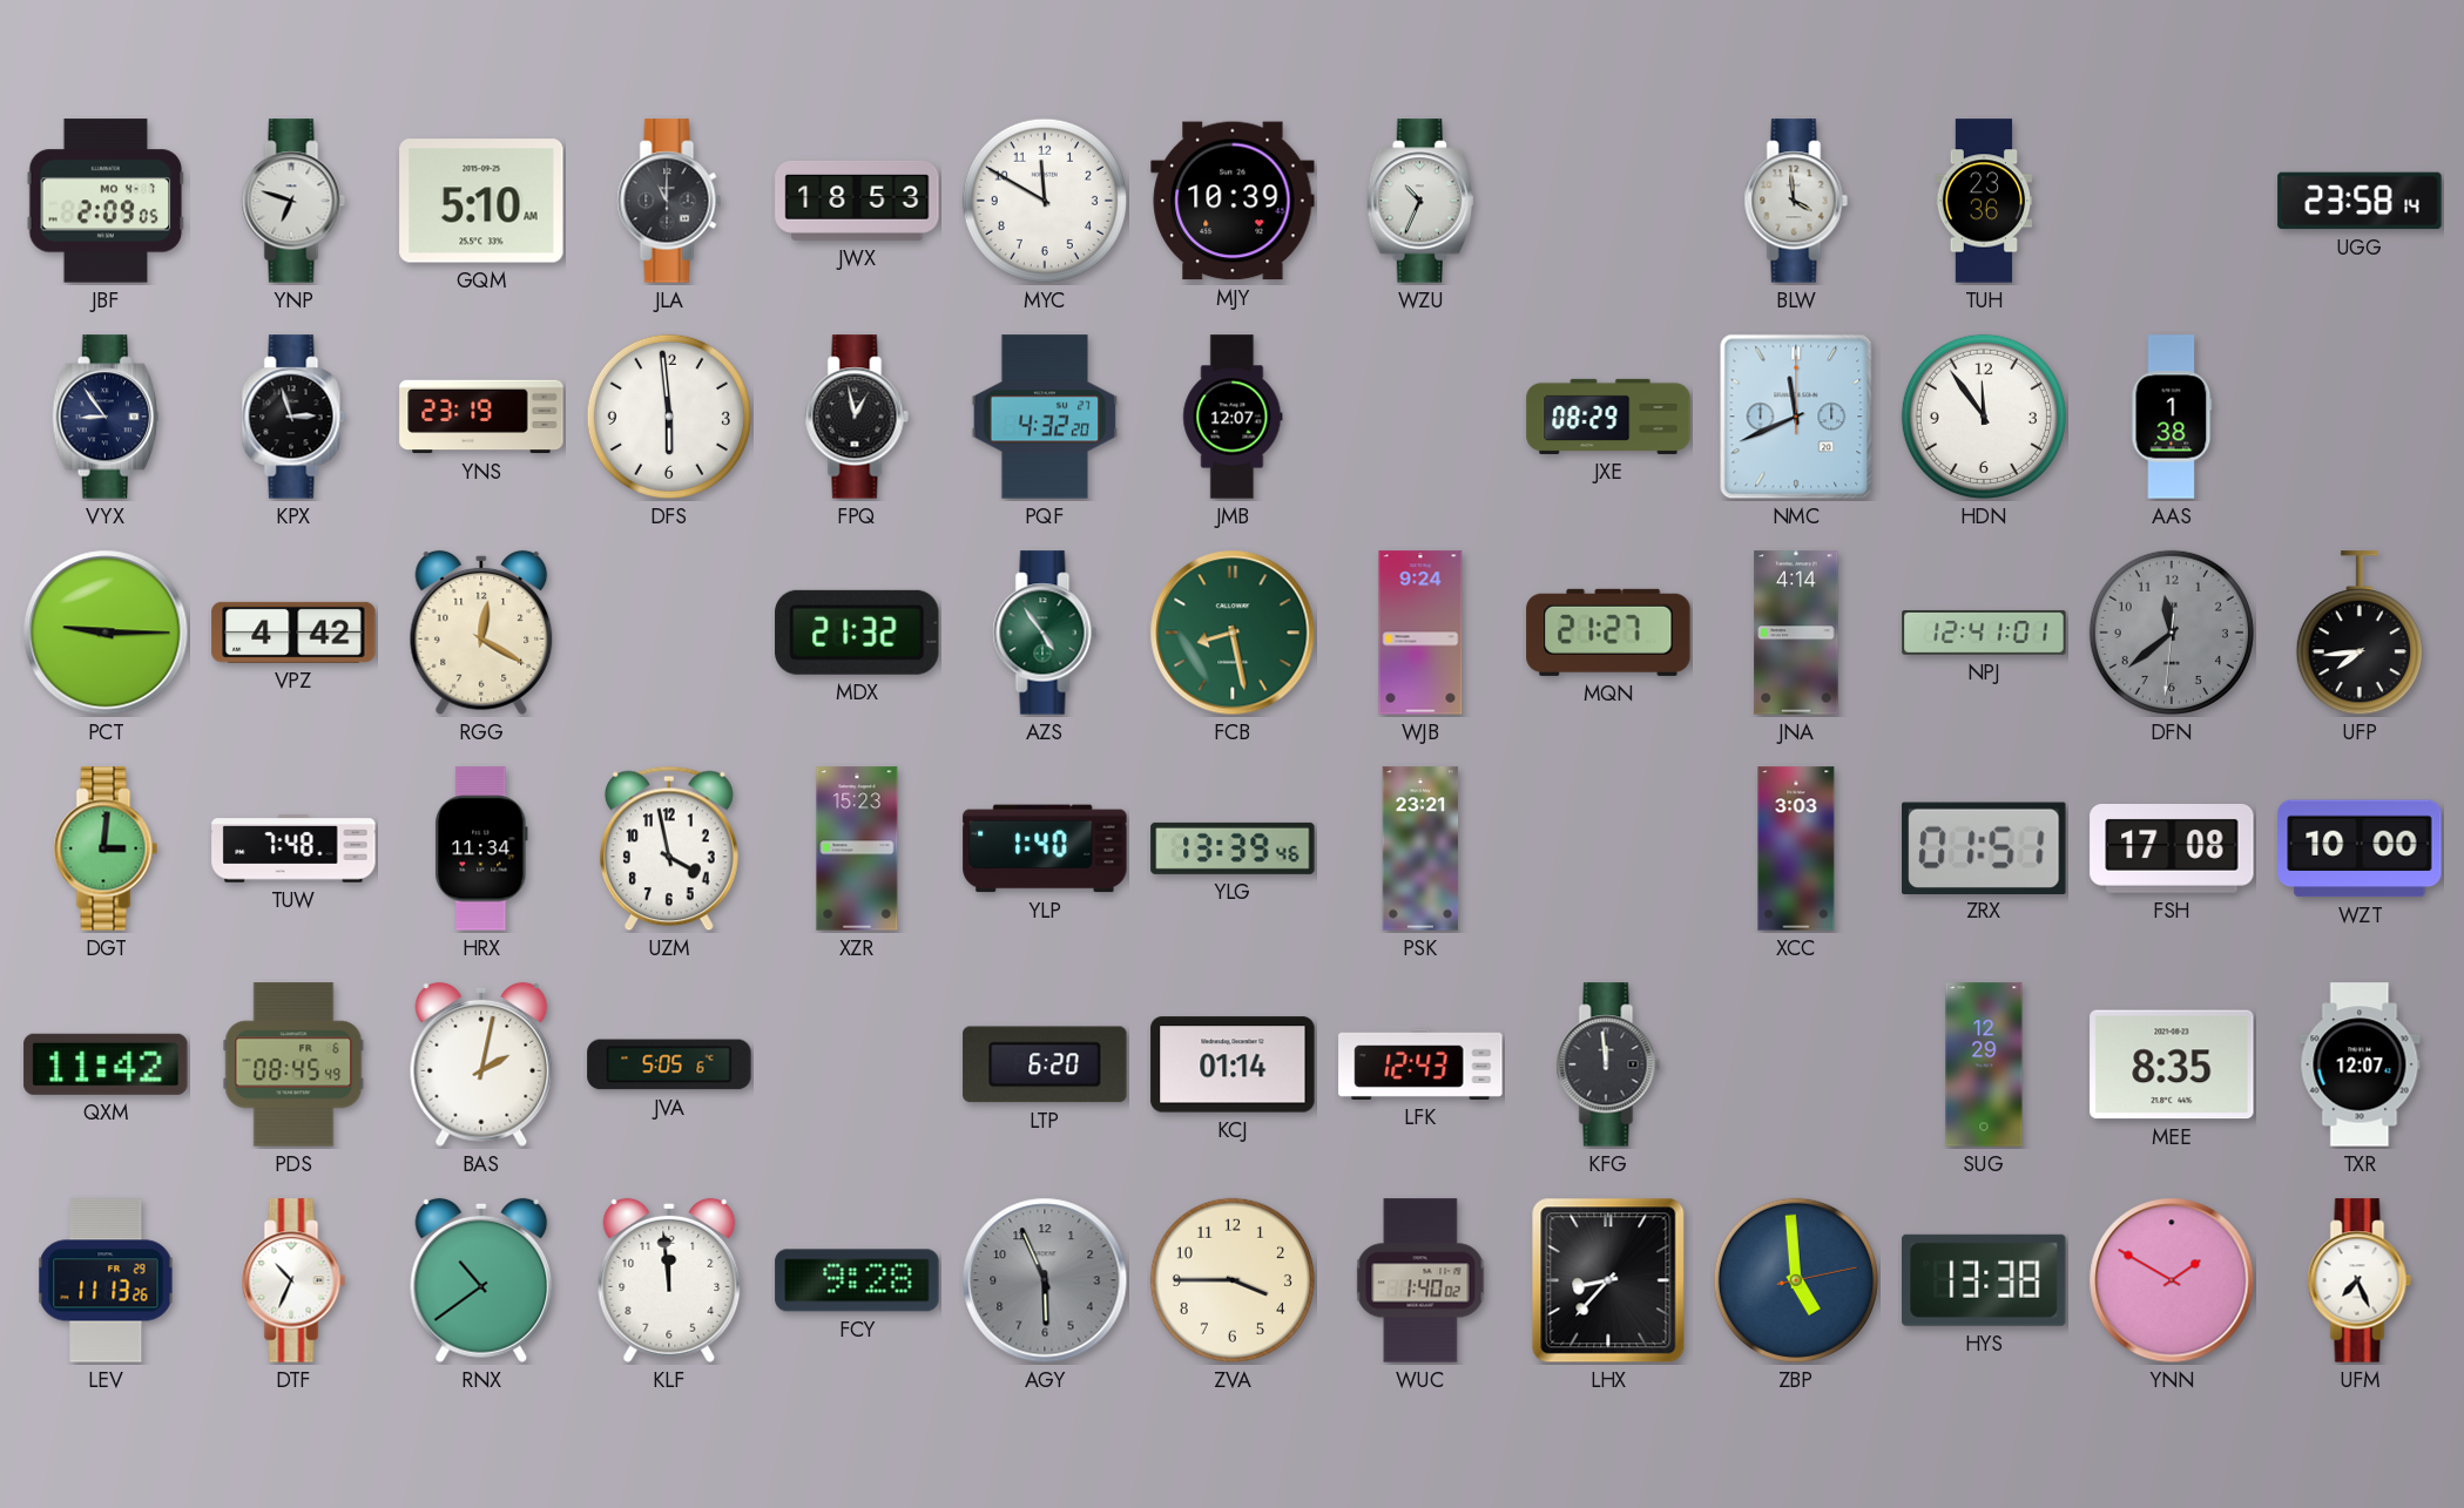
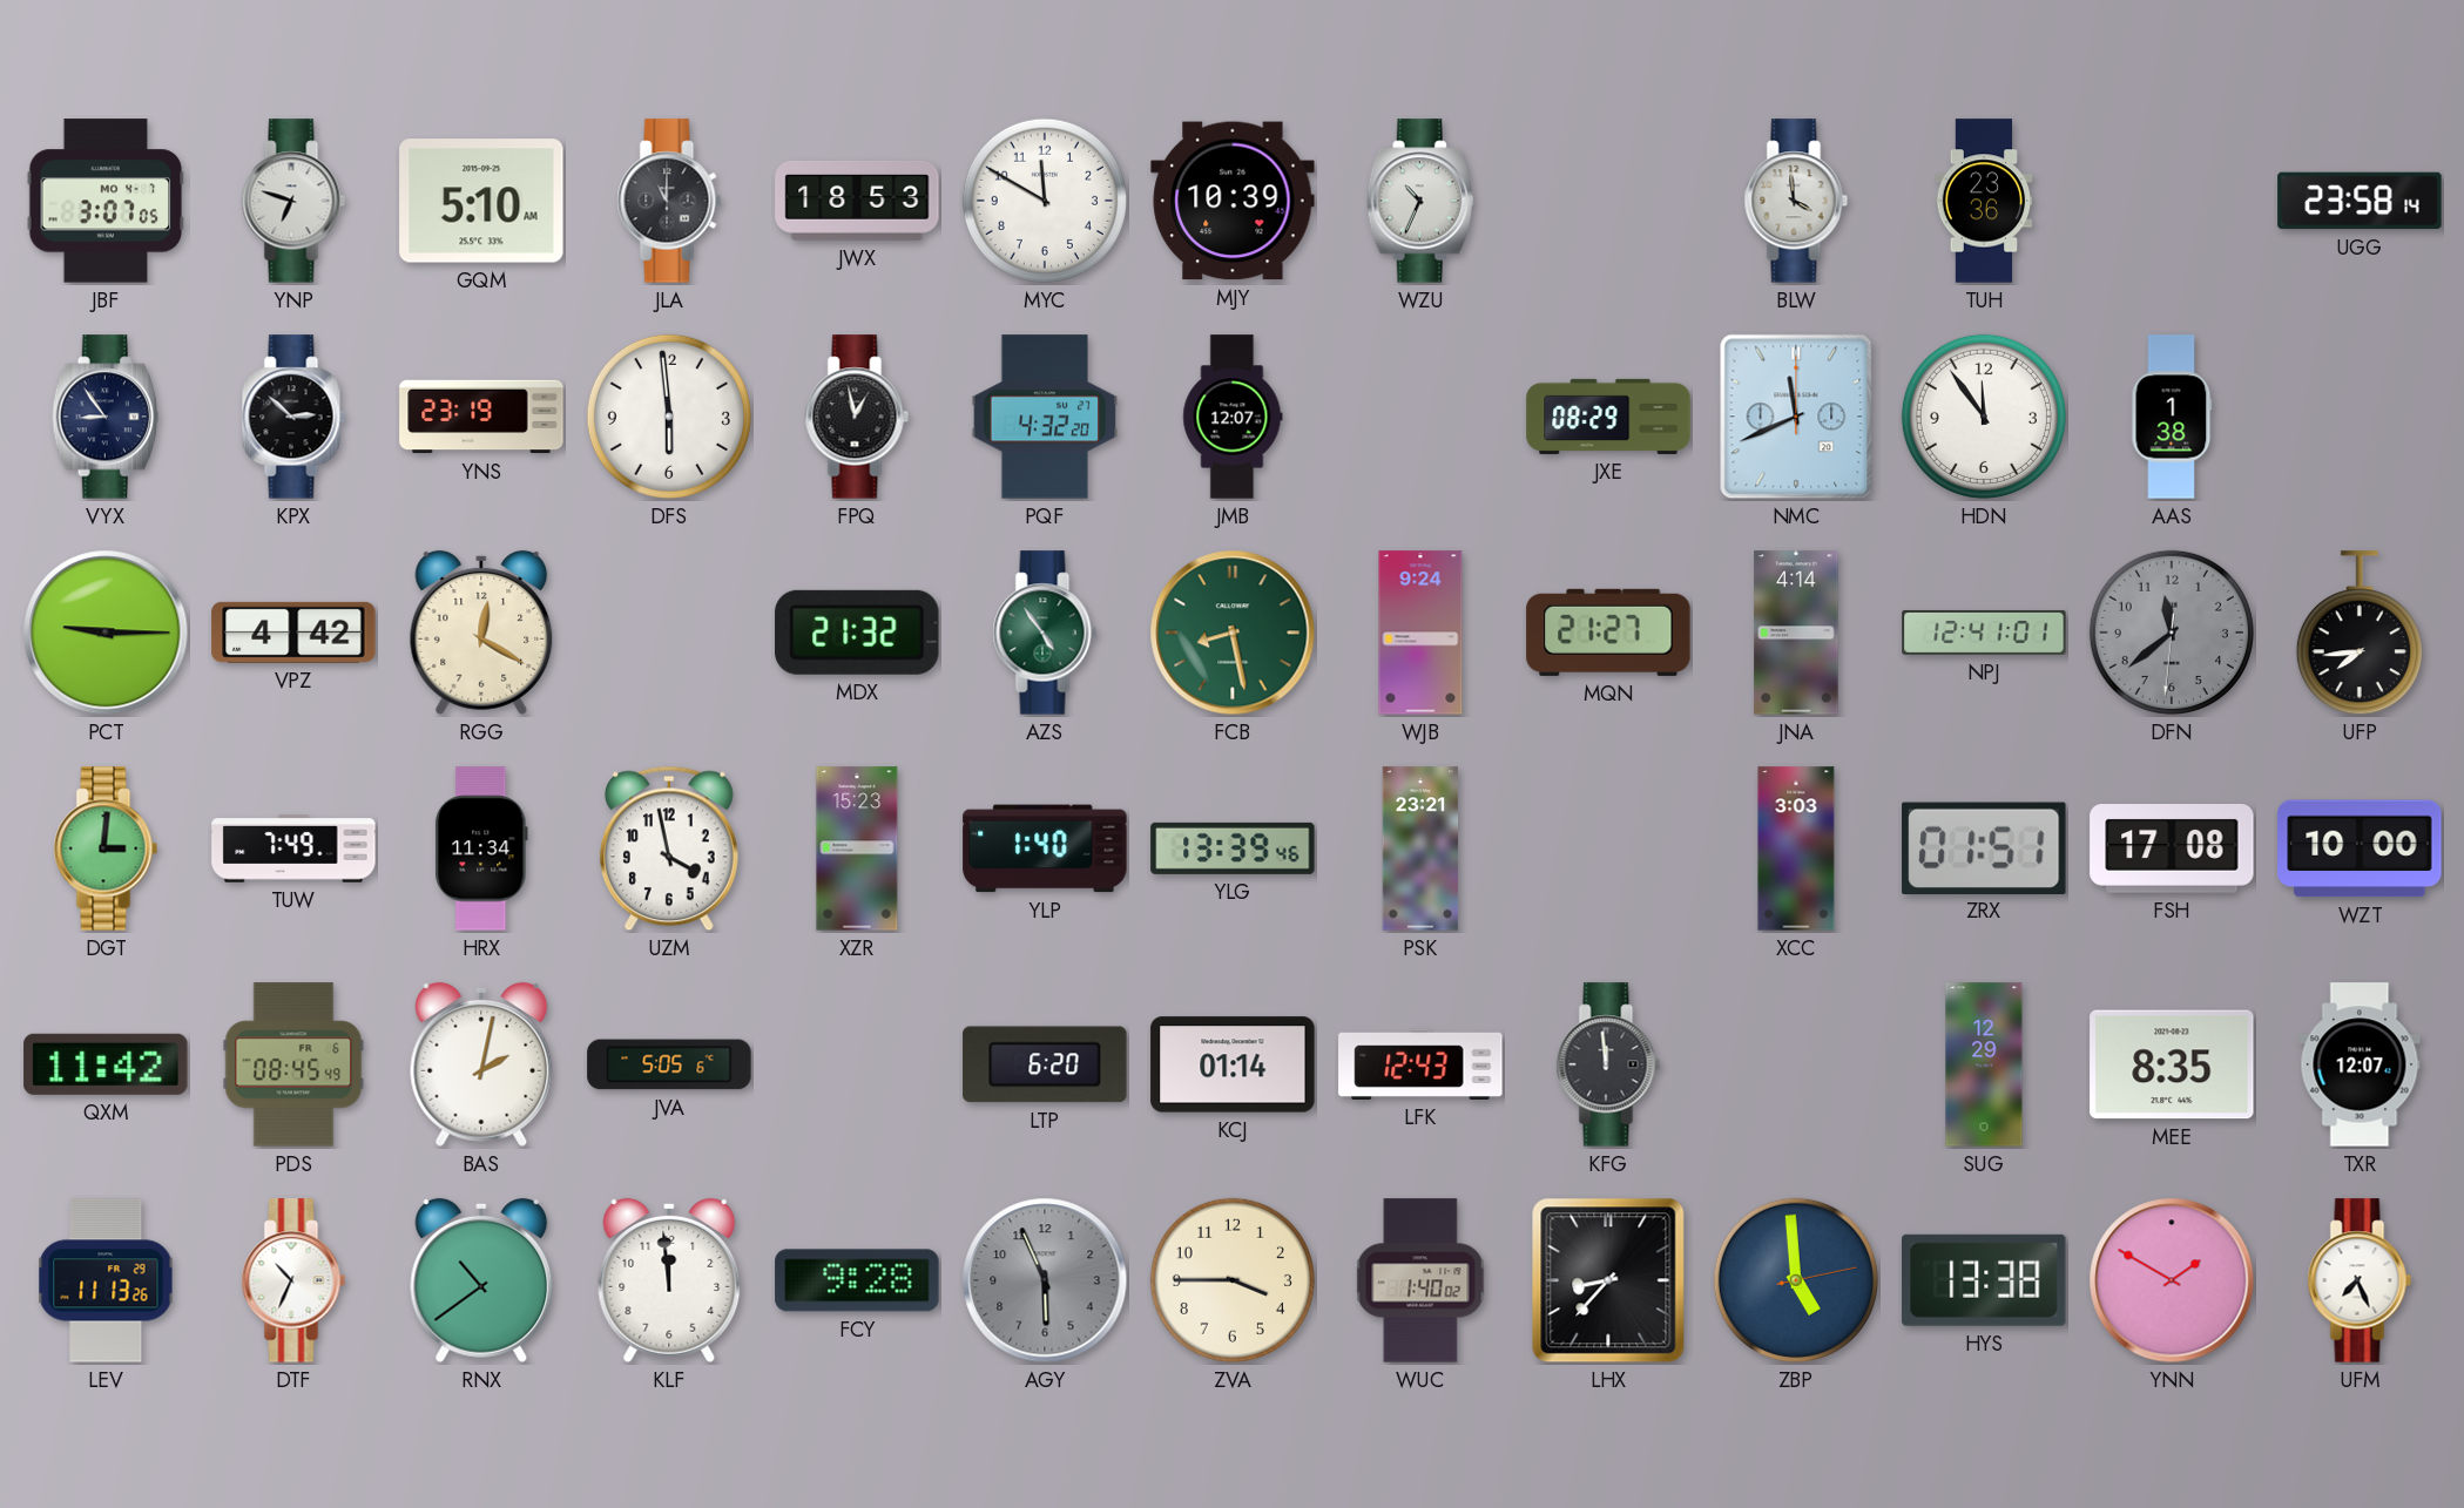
JBF: 2:09 -> 3:07 (106, 201)
KPX: 2:57 -> 2:52 (293, 417)
TUW: 7:48 -> 7:49 (293, 848)
